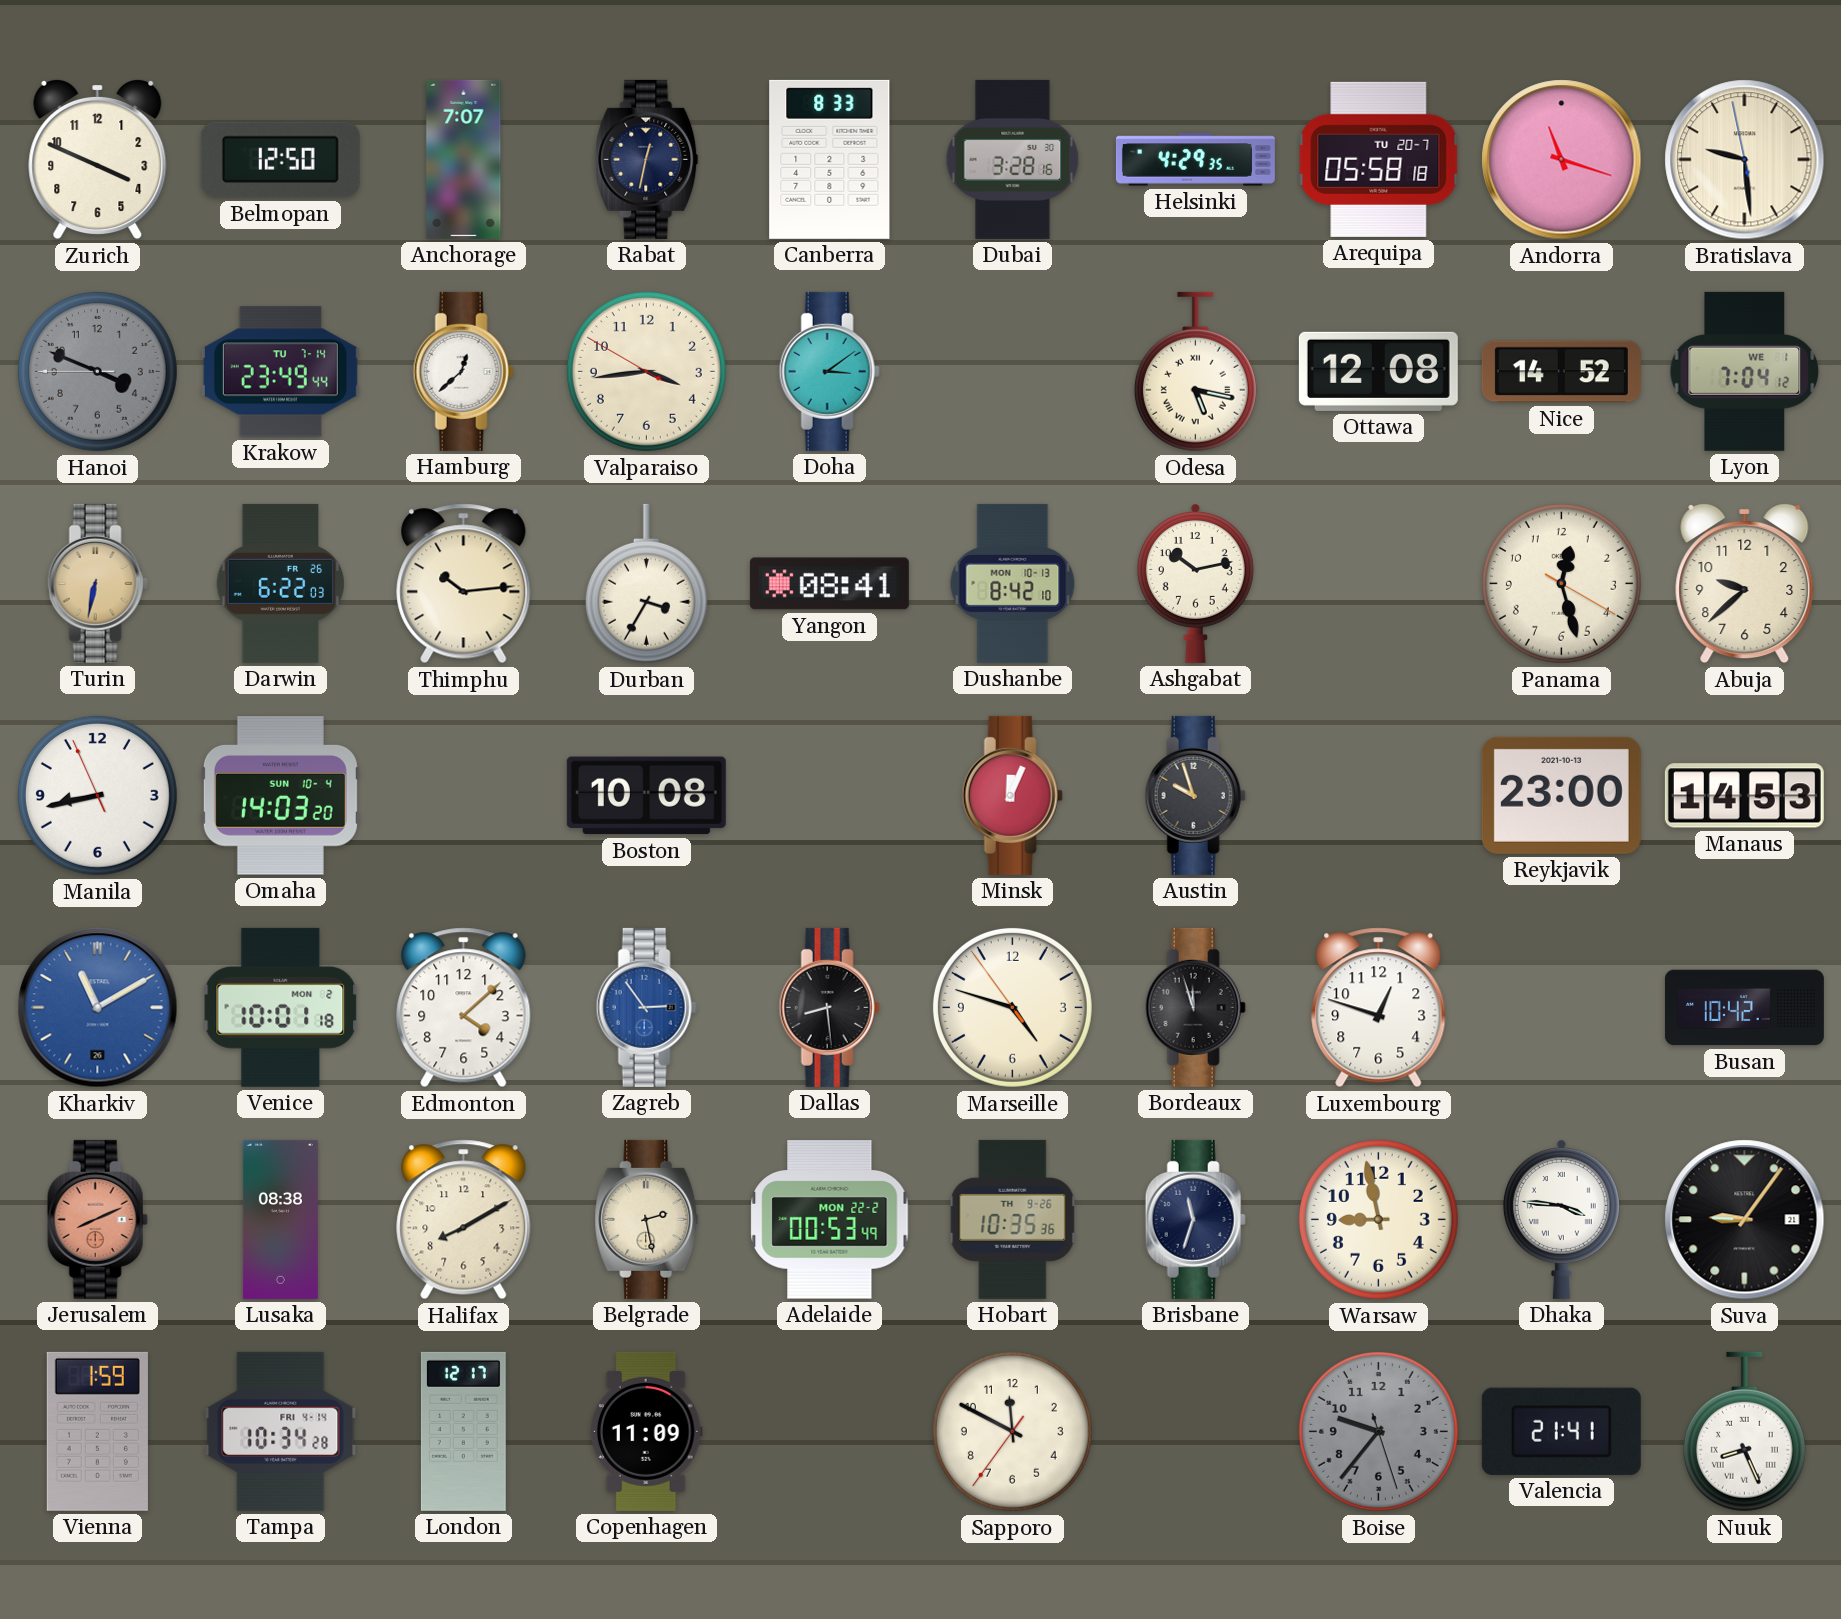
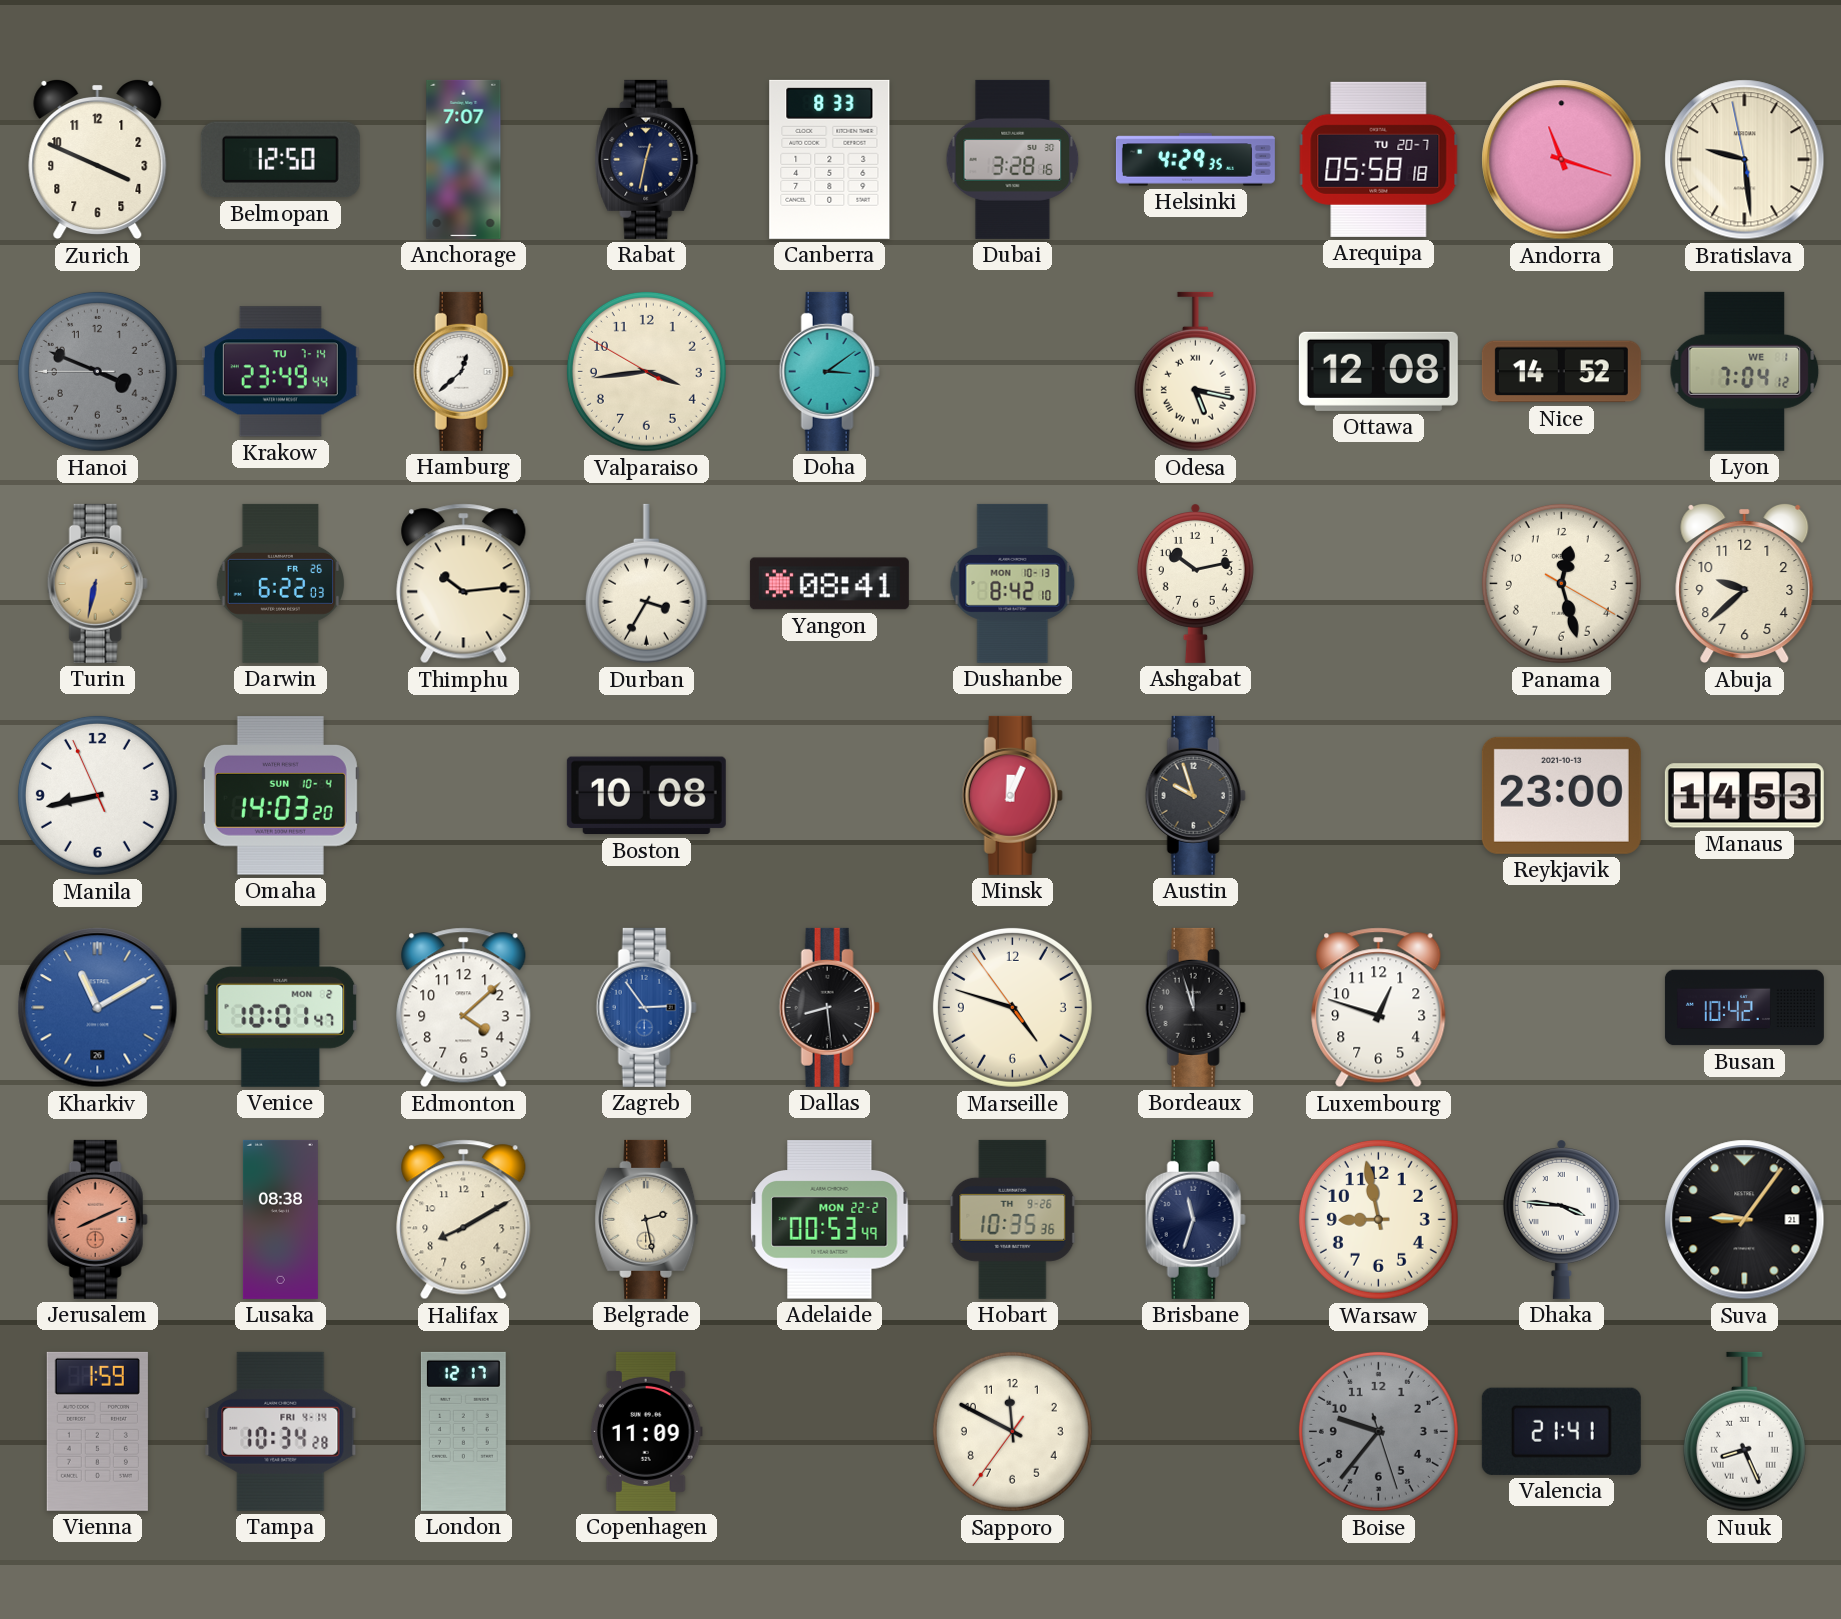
Venice: 10:01:18 -> 10:01:47 (281, 1007)
